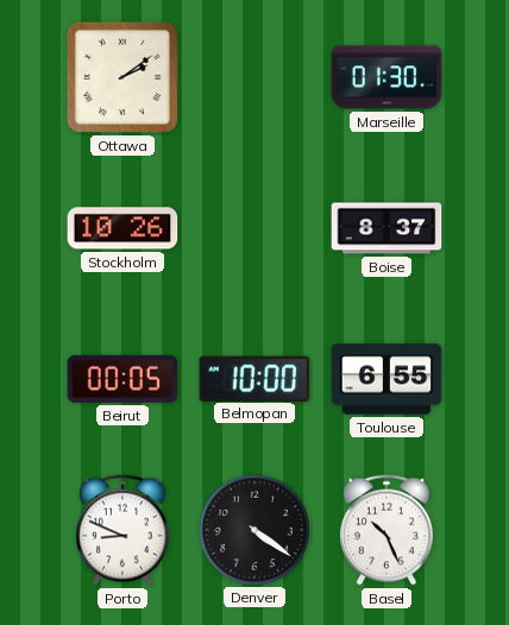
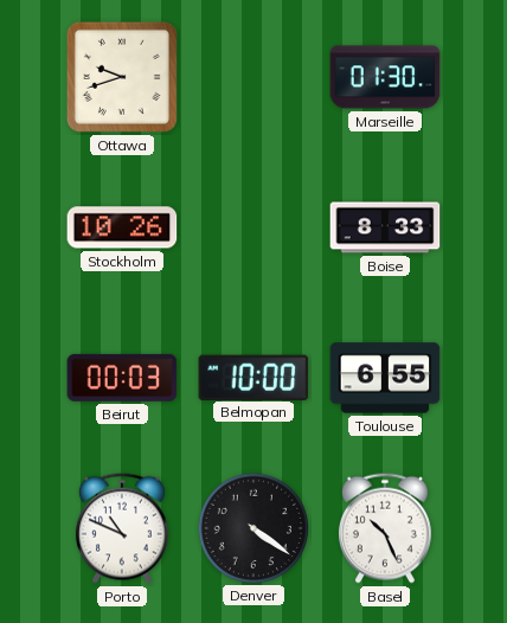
Ottawa: 2:09 -> 9:42 (122, 77)
Boise: 8:37 -> 8:33 (385, 227)
Beirut: 00:05 -> 00:03 (122, 378)
Porto: 8:49 -> 10:49 (122, 528)
